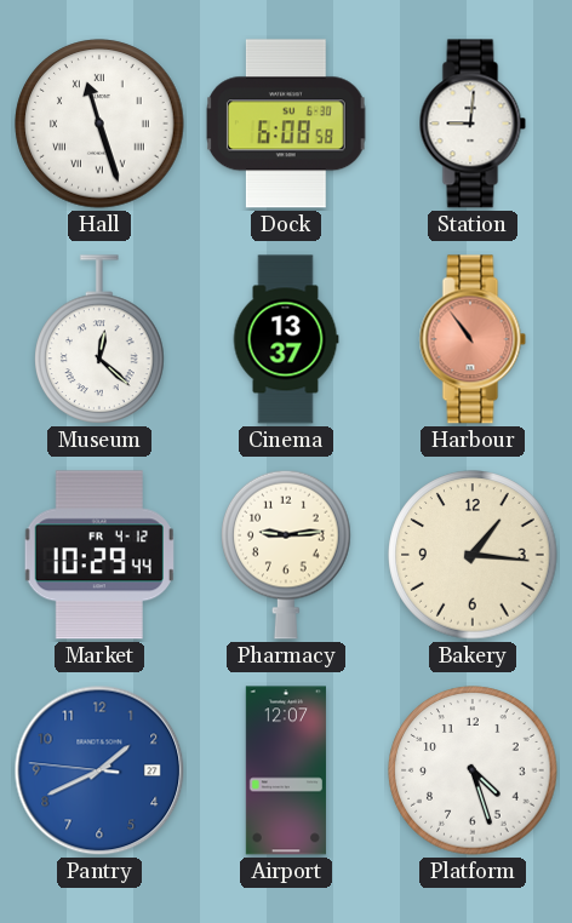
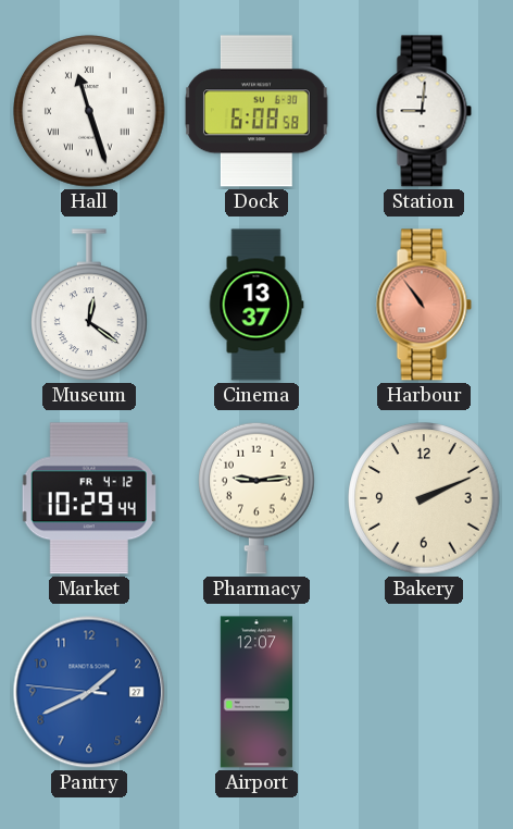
Museum: 12:22 -> 12:21 (89, 305)
Bakery: 1:16 -> 2:11 (424, 498)
Platform: 4:27 -> none (473, 770)
